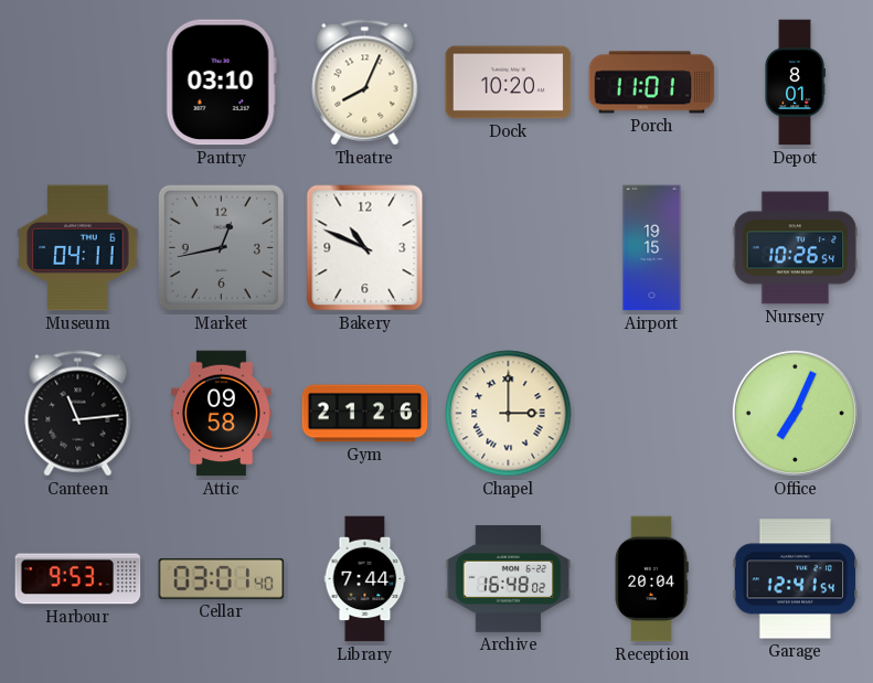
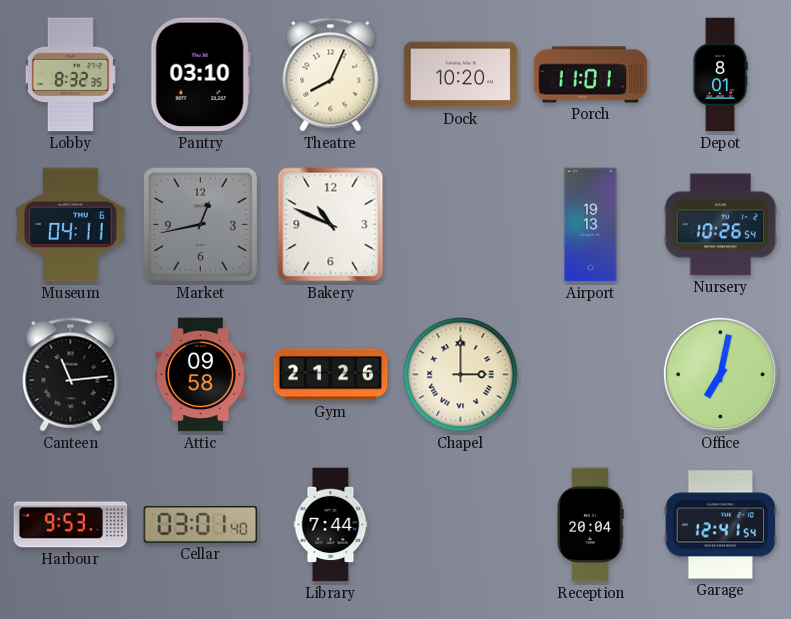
Lobby: none -> 8:32 (70, 75)
Airport: 19:15 -> 19:13 (591, 225)
Office: 7:04 -> 7:02 (720, 374)
Archive: 16:48 -> none (509, 578)
